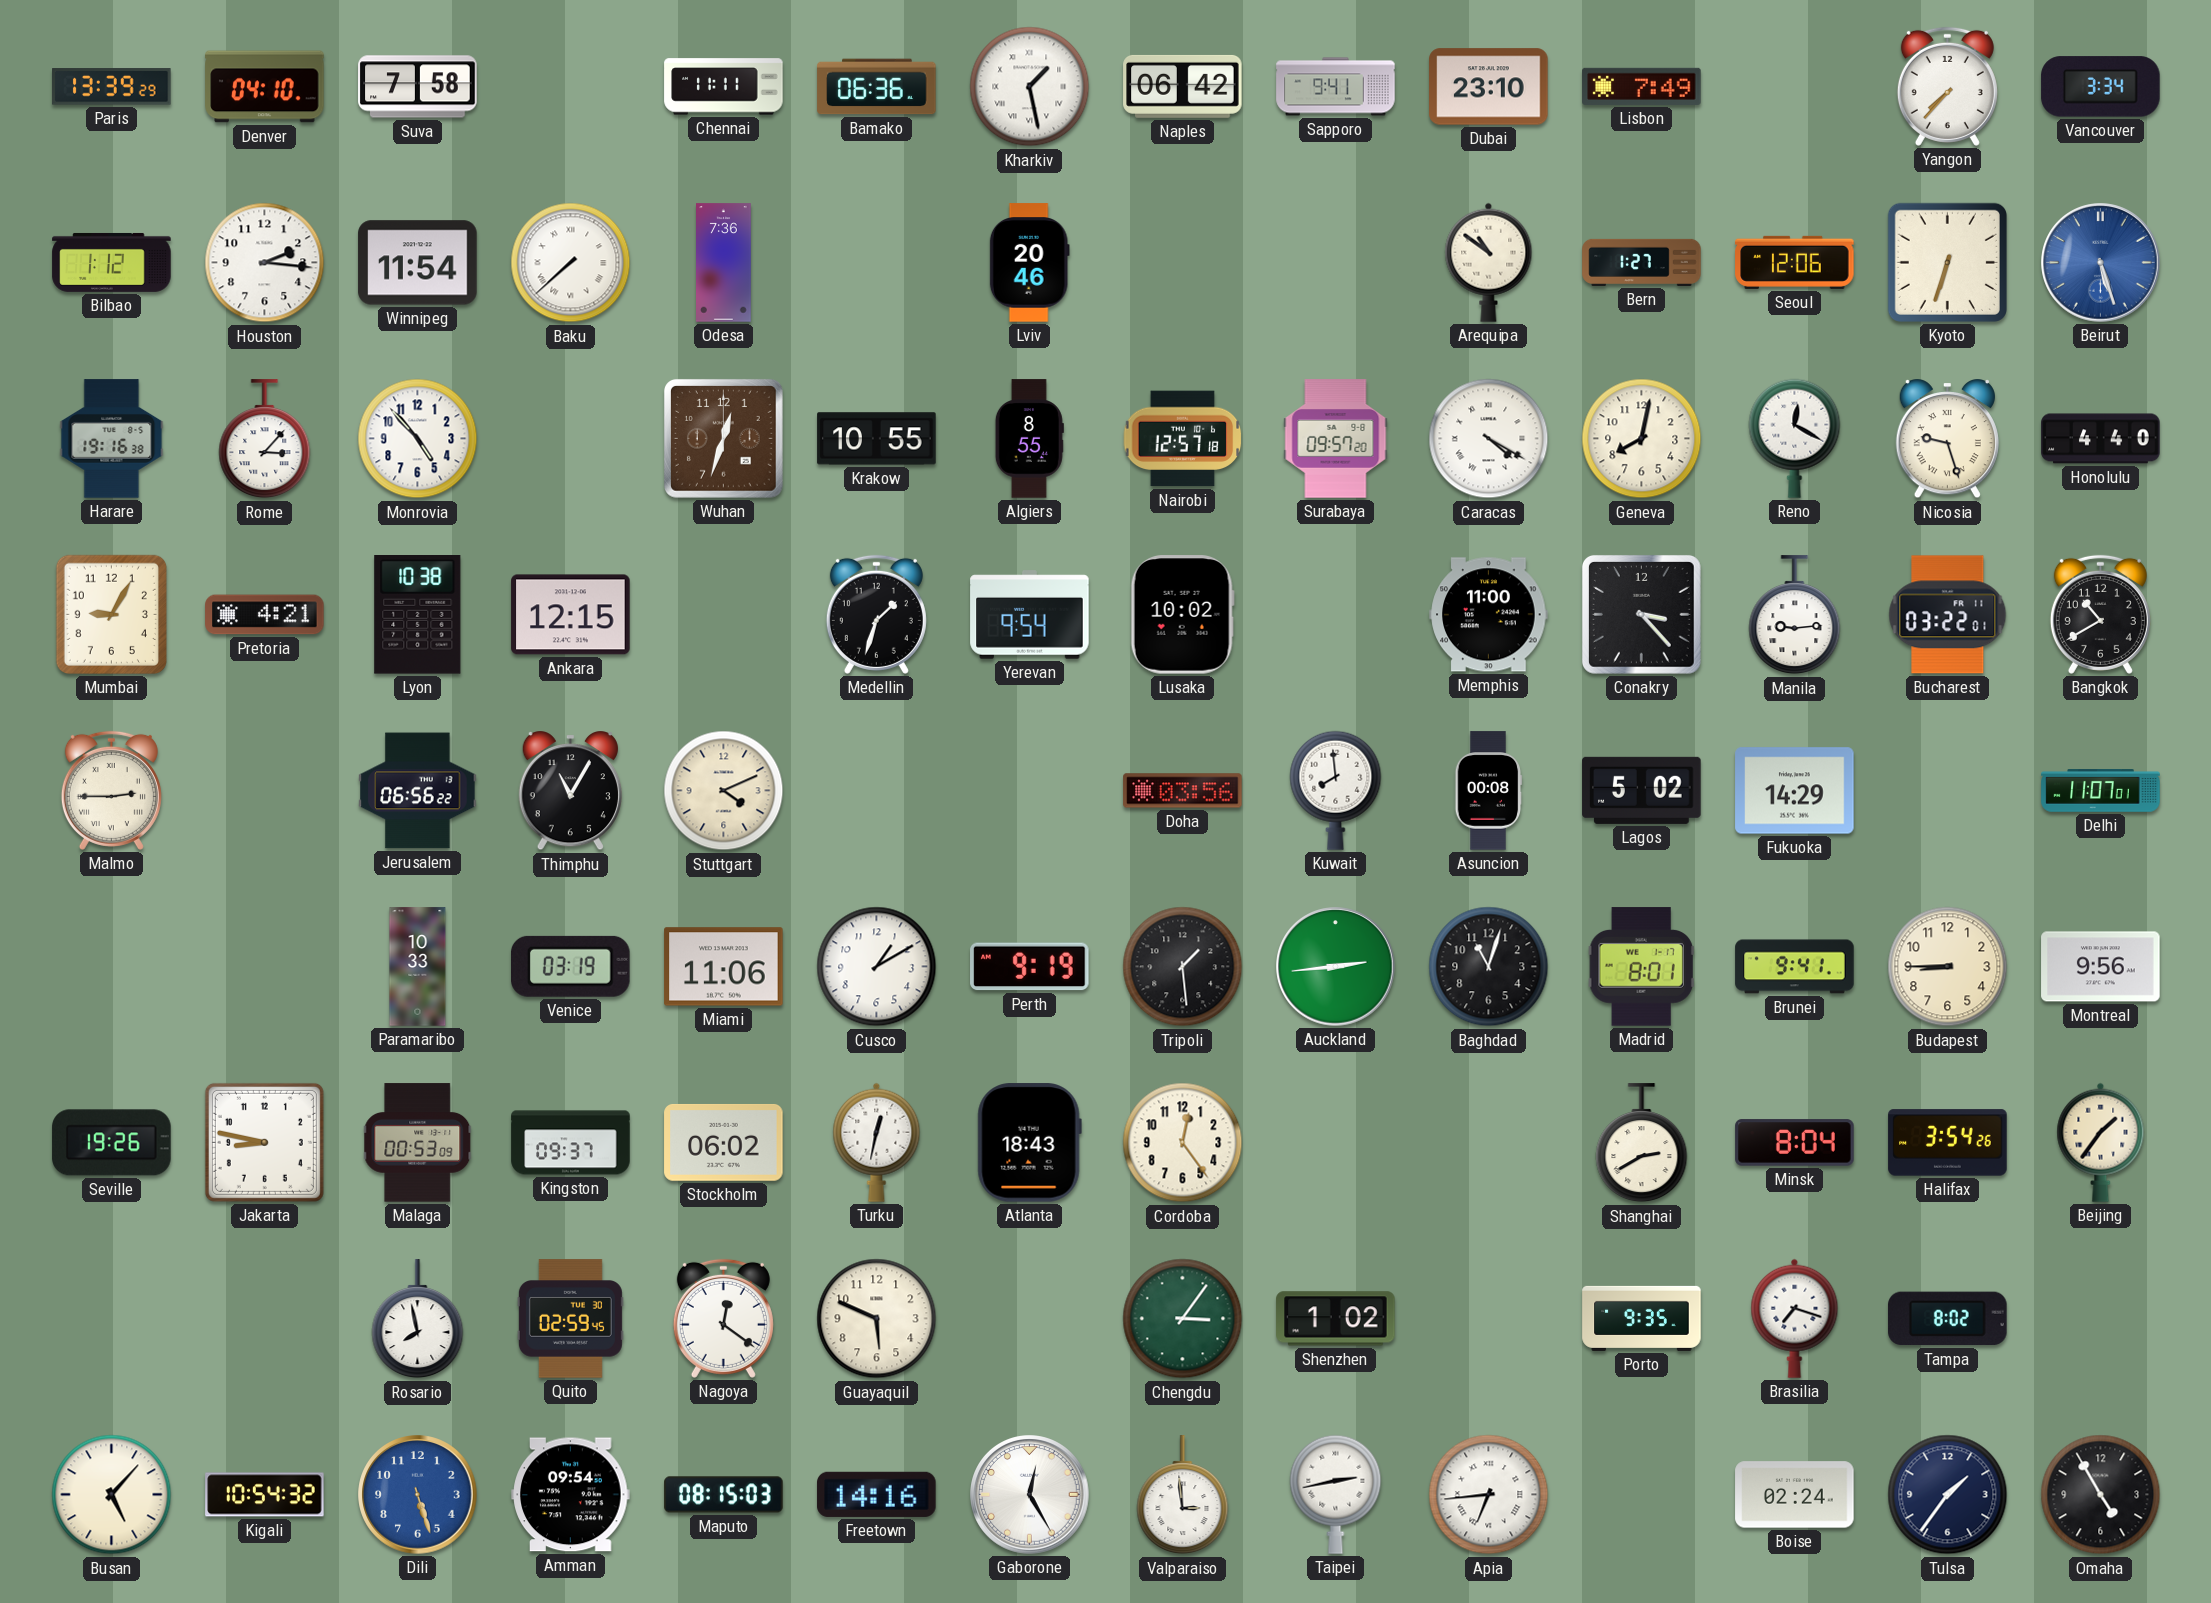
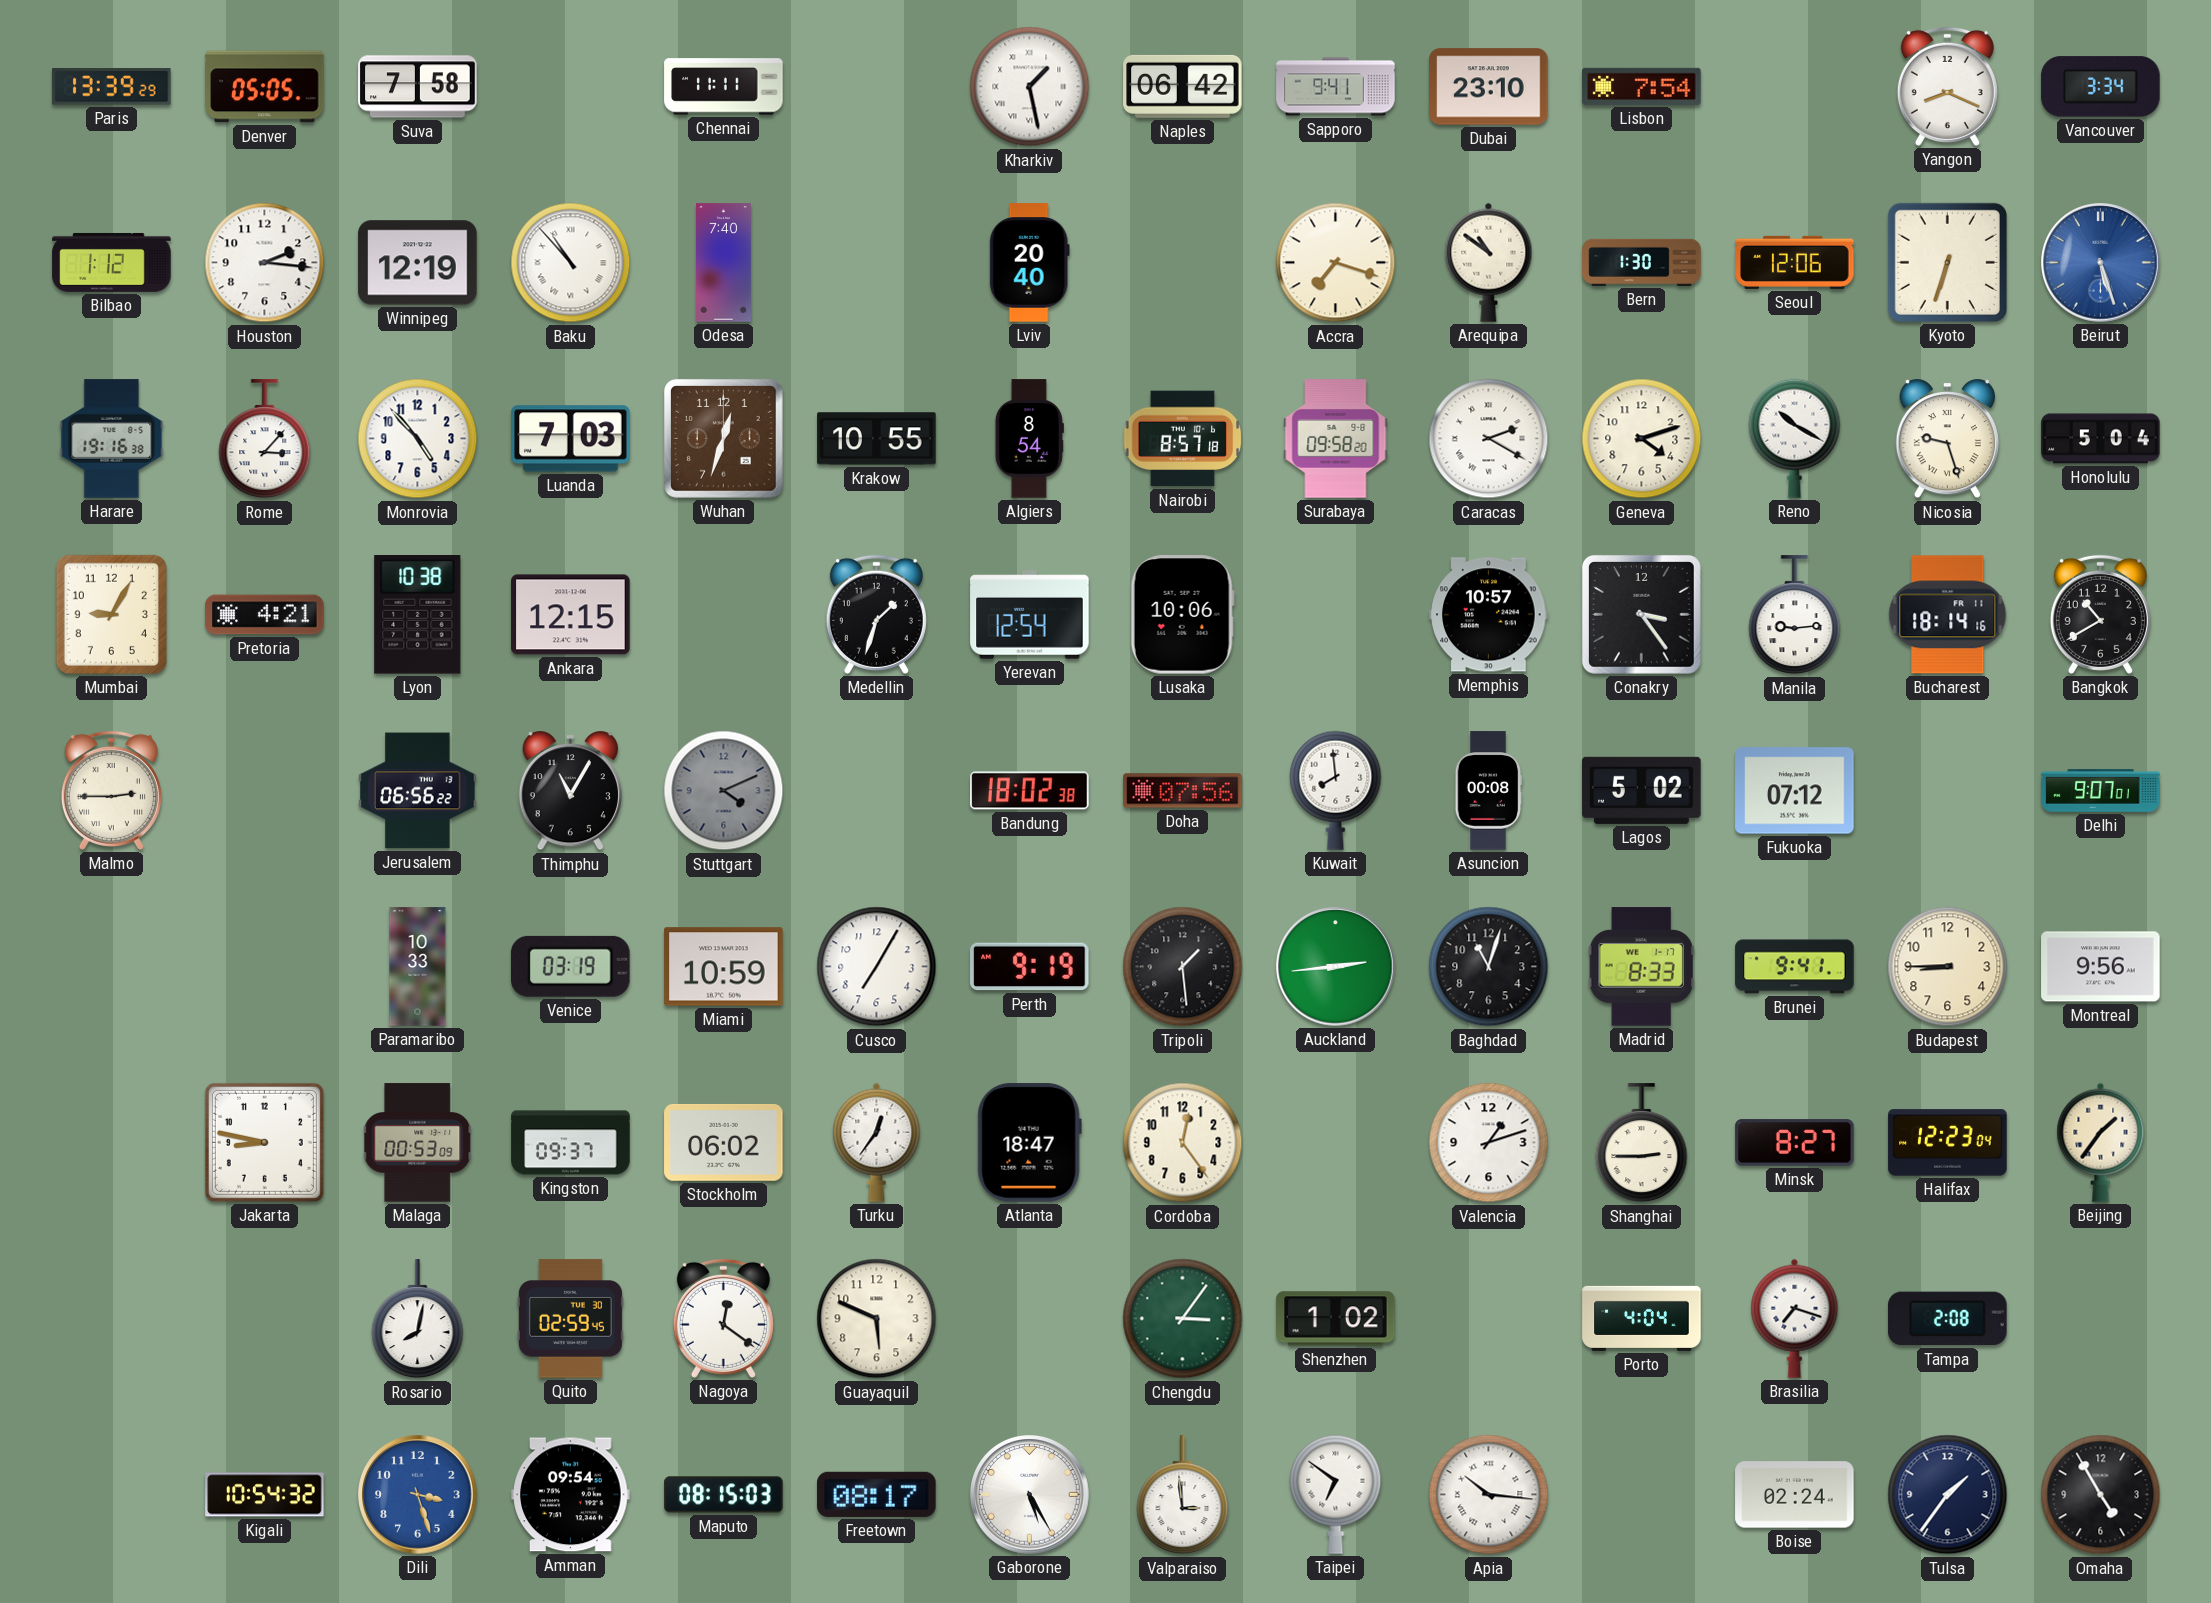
Denver: 04:10 -> 05:05 (265, 87)
Bamako: 06:36 -> none (877, 87)
Lisbon: 7:49 -> 7:54 (1642, 86)
Yangon: 7:37 -> 8:19 (1947, 86)
Winnipeg: 11:54 -> 12:19 (418, 263)
Baku: 7:38 -> 10:53 (571, 263)
Odesa: 7:36 -> 7:40 (724, 263)
Lviv: 20:46 -> 20:40 (1029, 263)
Accra: none -> 7:18 (1336, 263)
Bern: 1:27 -> 1:30 (1642, 262)
Luanda: none -> 7:03 (571, 439)
Algiers: 8:55 -> 8:54 (1029, 439)
Nairobi: 12:57 -> 8:57 (1183, 439)
Surabaya: 09:57 -> 09:58 (1336, 439)
Caracas: 4:20 -> 2:20 (1489, 439)
Geneva: 8:02 -> 4:12 (1642, 439)
Reno: 12:20 -> 10:20 (1795, 438)
Honolulu: 4:40 -> 5:04 (2101, 439)
Yerevan: 9:54 -> 12:54 (1030, 615)
Lusaka: 10:02 -> 10:06 (1182, 615)
Memphis: 11:00 -> 10:57 (1489, 615)
Conakry: 3:23 -> 3:24 (1641, 614)
Bucharest: 03:22 -> 18:14 (1948, 615)
Stuttgart dial: cream -> grey (724, 791)
Bandung: none -> 18:02 (1030, 791)
Doha: 03:56 -> 07:56 (1183, 791)
Fukuoka: 14:29 -> 07:12 (1795, 791)
Delhi: 11:07 -> 9:07 (2101, 791)
Miami: 11:06 -> 10:59 (724, 967)
Cusco: 1:10 -> 7:05 (877, 967)
Madrid: 8:01 -> 8:33 (1641, 967)
Seville: 19:26 -> none (112, 1143)
Turku: 12:32 -> 12:36 (877, 1142)
Atlanta: 18:43 -> 18:47 (1029, 1143)
Valencia: none -> 1:12 (1489, 1143)
Shanghai: 2:40 -> 2:45 (1642, 1143)
Minsk: 8:04 -> 8:27 (1795, 1143)
Halifax: 3:54 -> 12:23 (1948, 1143)
Rosario: 7:58 -> 8:02 (418, 1319)
Porto: 9:35 -> 4:04 (1642, 1318)
Tampa: 8:02 -> 2:08 (1948, 1319)
Busan: 5:07 -> none (112, 1495)
Dili: 5:27 -> 3:27 (418, 1495)
Freetown: 14:16 -> 08:17 (877, 1494)
Gaborone: 12:25 -> 5:25 (1030, 1495)
Taipei: 2:43 -> 6:51 (1336, 1494)
Apia: 6:44 -> 10:16 (1489, 1495)
